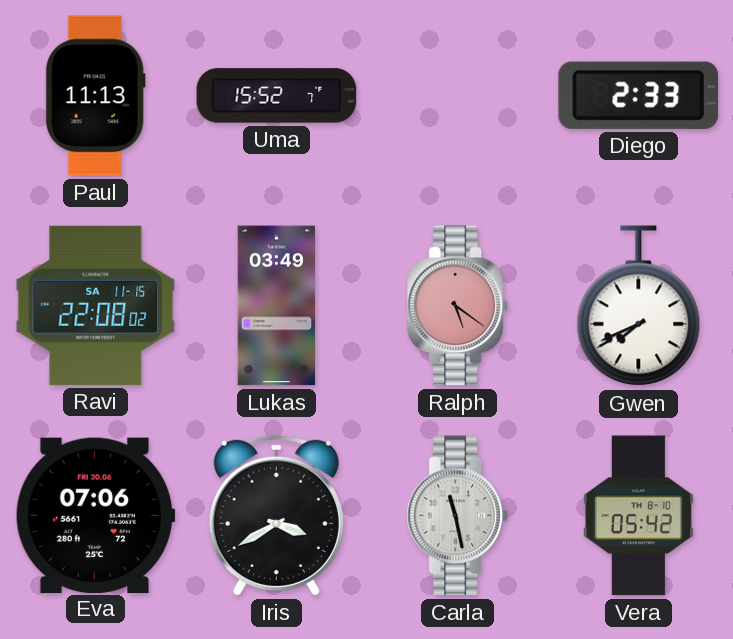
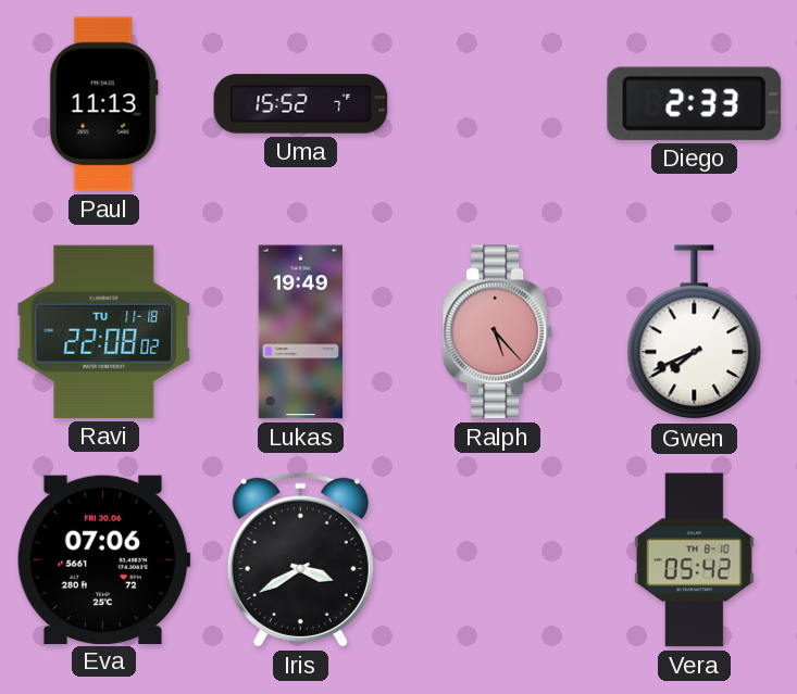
Ravi date: SA 11-15 -> TU 11-18 (104, 331)
Lukas: 03:49 -> 19:49 (301, 332)
Ralph: 5:21 -> 5:23 (498, 332)
Carla: 11:28 -> none (458, 516)
